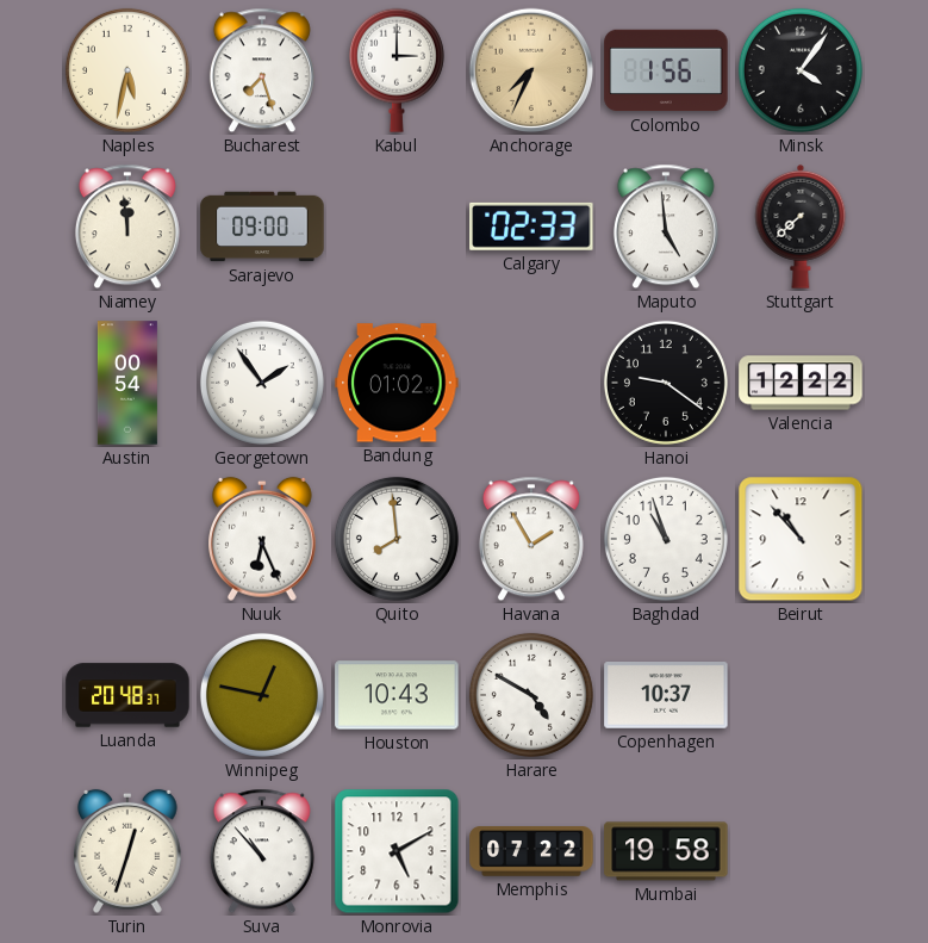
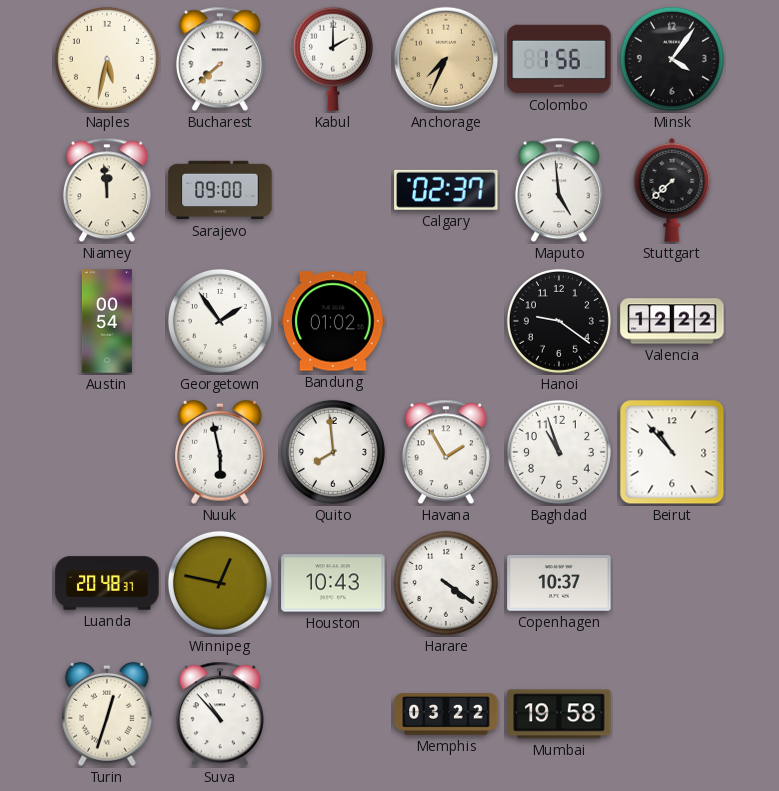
Bucharest: 7:27 -> 7:38 (220, 59)
Kabul: 3:00 -> 2:00 (333, 59)
Calgary: 02:33 -> 02:37 (446, 190)
Nuuk: 6:26 -> 5:58 (221, 452)
Harare: 4:50 -> 4:21 (446, 583)
Monrovia: 5:10 -> none (397, 851)
Memphis: 07:22 -> 03:22 (446, 714)
